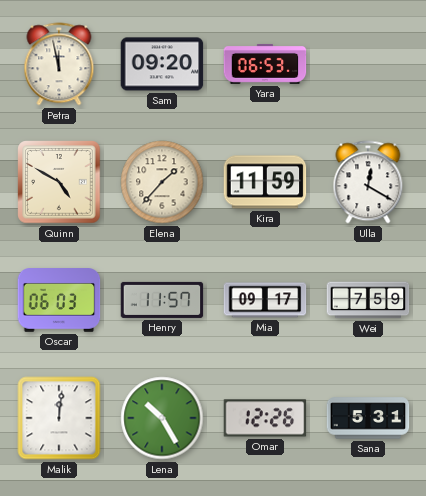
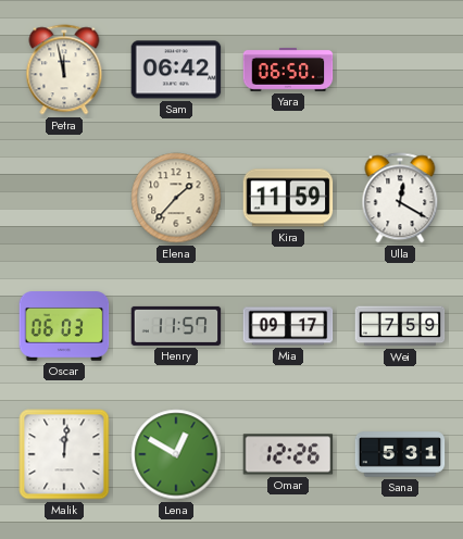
Sam: 09:20 -> 06:42 (176, 70)
Yara: 06:53 -> 06:50 (288, 70)
Quinn: 4:50 -> none (59, 182)
Lena: 10:25 -> 12:50 (176, 454)
